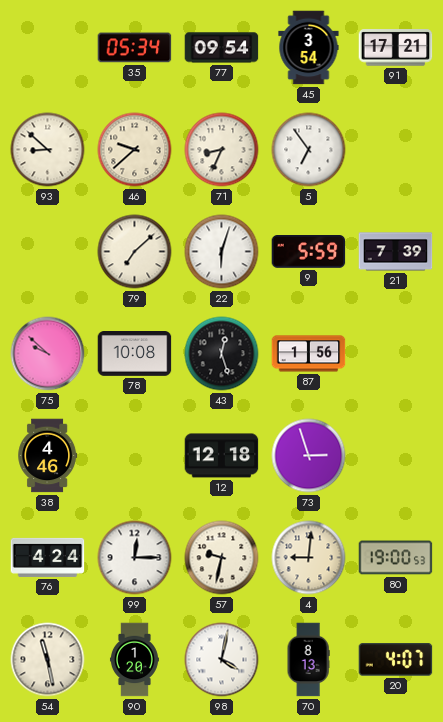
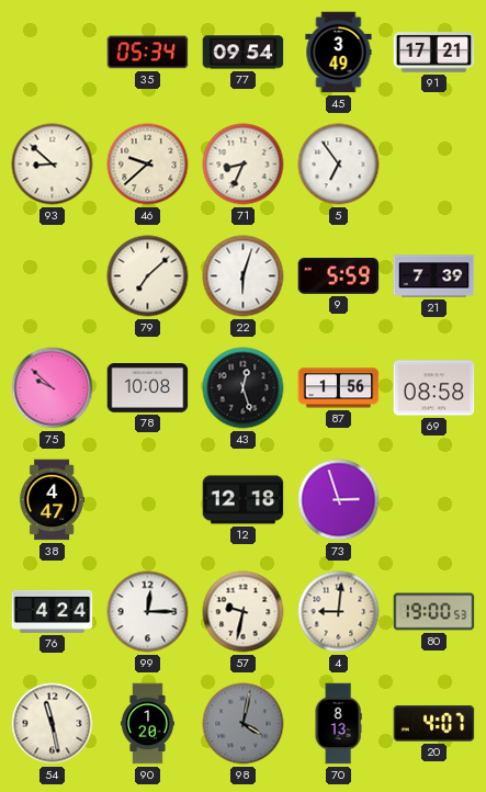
45: 3:54 -> 3:49 (339, 53)
69: none -> 08:58 (434, 388)
38: 4:46 -> 4:47 (53, 500)
98 dial: white -> grey (244, 724)
